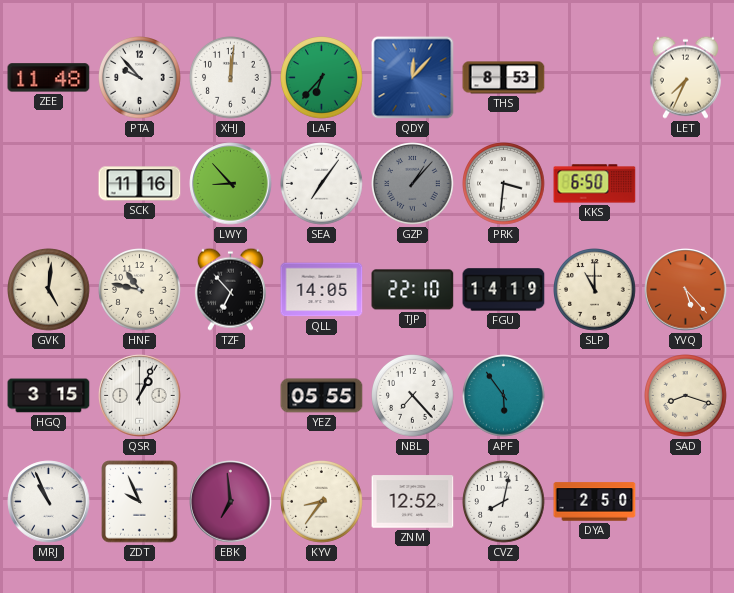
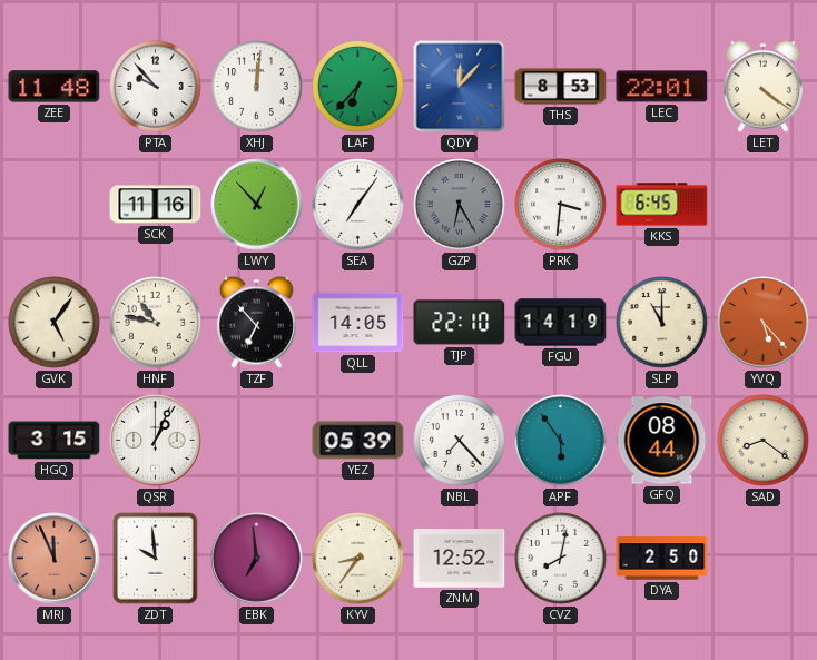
LEC: none -> 22:01 (662, 87)
LET: 7:34 -> 4:21 (762, 86)
LWY: 8:53 -> 12:53 (257, 205)
GZP: 1:07 -> 6:25 (460, 205)
KKS: 6:50 -> 6:45 (662, 205)
GVK: 5:01 -> 5:06 (55, 323)
YEZ: 05:55 -> 05:39 (358, 441)
GFQ: none -> 08:44 (662, 441)
SAD: 8:18 -> 8:21 (764, 441)
MRJ: 10:56 -> 11:56 (55, 559)
MRJ dial: white -> salmon (55, 559)
ZDT: 9:56 -> 9:59 (156, 559)
